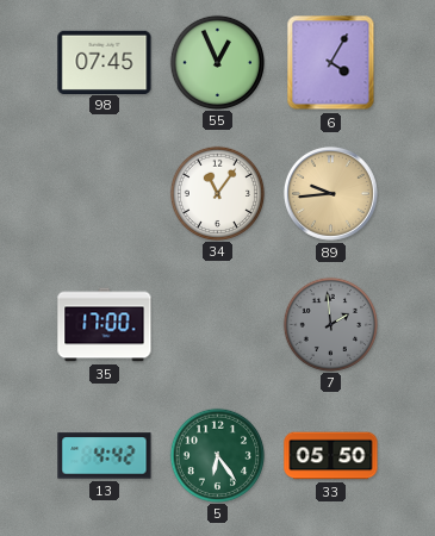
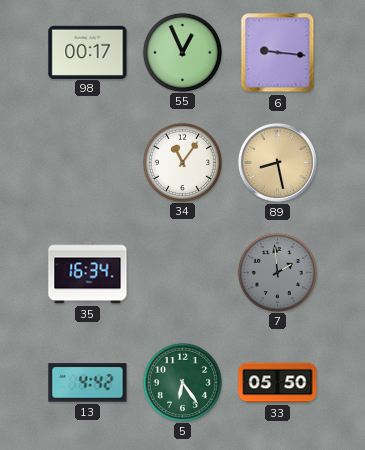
98: 07:45 -> 00:17 (88, 52)
6: 4:05 -> 9:16 (278, 53)
89: 9:44 -> 8:28 (277, 162)
35: 17:00 -> 16:34 (88, 273)
